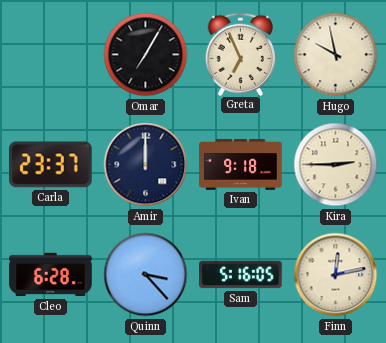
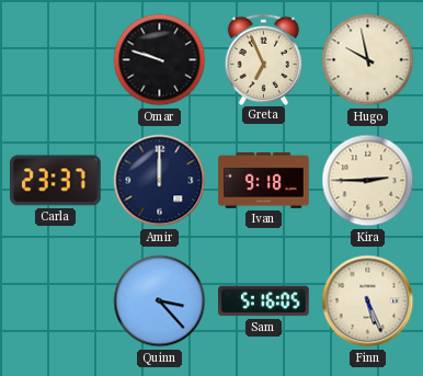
Omar: 7:05 -> 9:48 (160, 60)
Cleo: 6:28 -> none (51, 275)
Finn: 12:13 -> 5:26 (368, 301)
